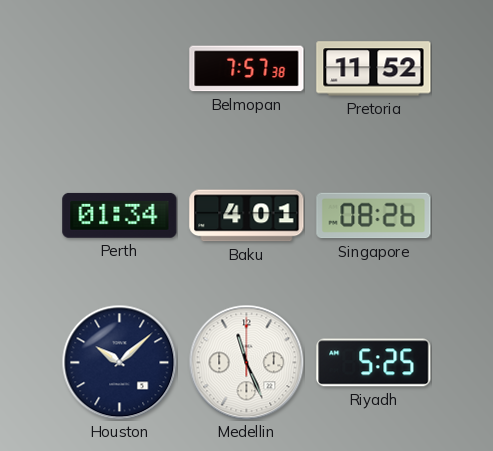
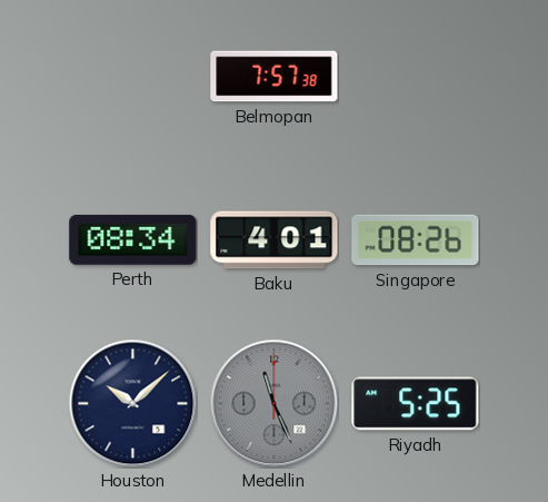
Pretoria: 11:52 -> none (374, 69)
Perth: 01:34 -> 08:34 (133, 239)
Medellin dial: white -> grey (273, 403)
